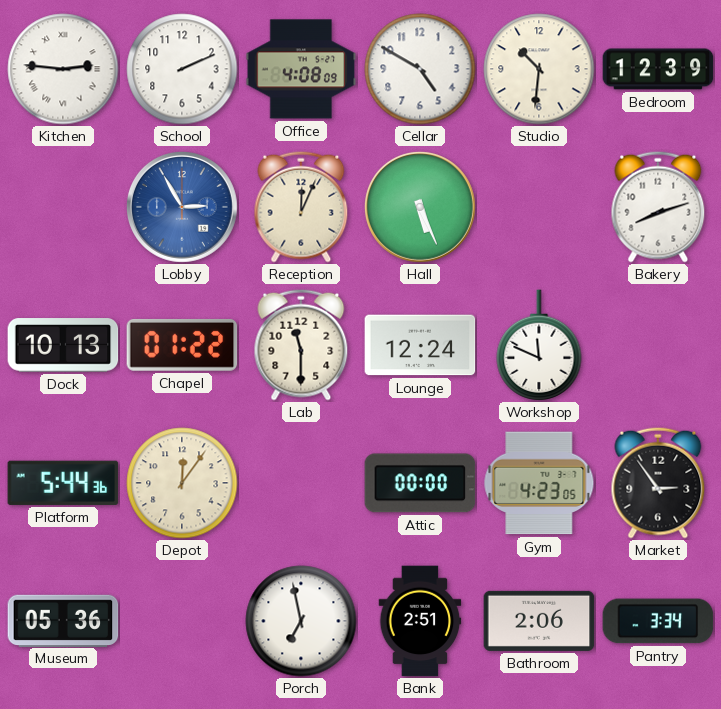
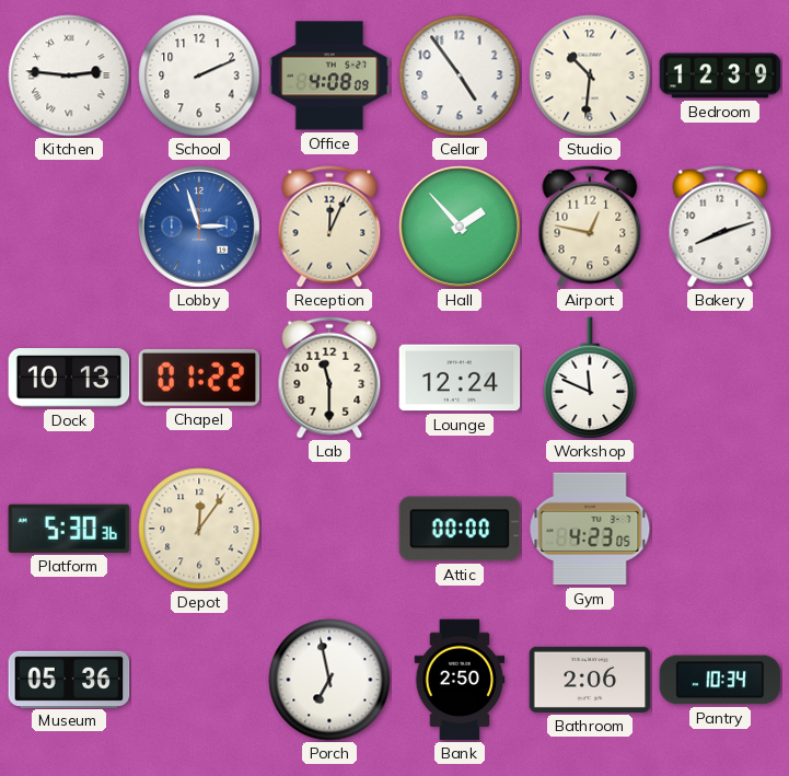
Cellar: 4:50 -> 4:54 (460, 76)
Lobby: 2:55 -> 2:57 (199, 227)
Hall: 5:26 -> 1:53 (460, 227)
Airport: none -> 12:47 (590, 227)
Platform: 5:44 -> 5:30 (69, 529)
Market: 2:54 -> none (658, 483)
Bank: 2:51 -> 2:50 (460, 680)
Pantry: 3:34 -> 10:34 (720, 680)
